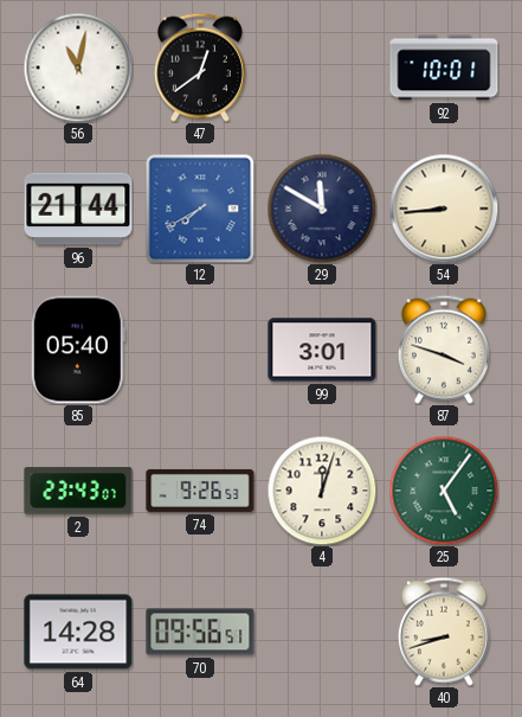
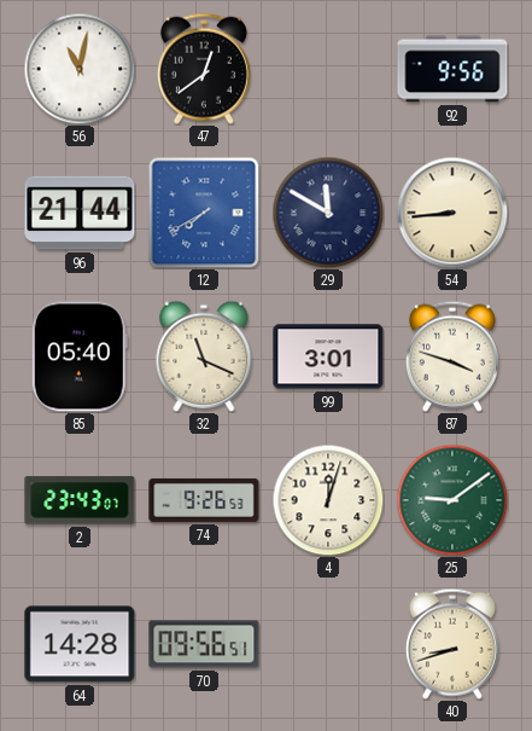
92: 10:01 -> 9:56 (452, 69)
32: none -> 11:19 (204, 356)
25: 5:06 -> 9:09 (452, 500)
